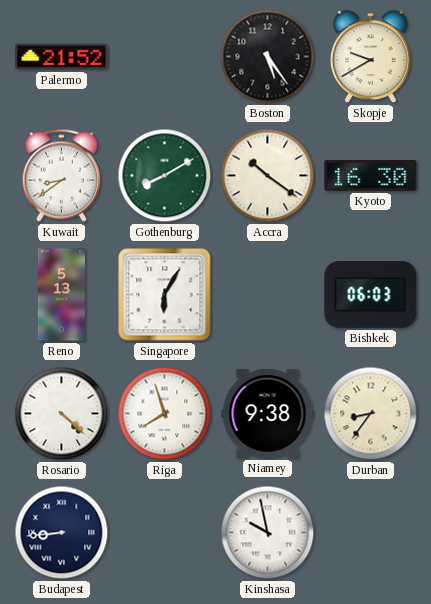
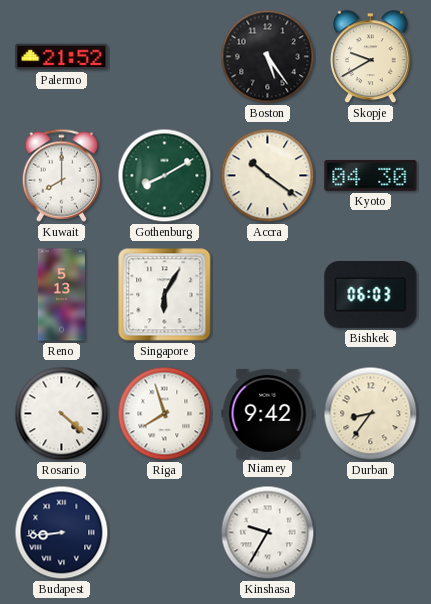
Kuwait: 8:39 -> 8:00 (61, 175)
Kyoto: 16:30 -> 04:30 (371, 175)
Niamey: 9:38 -> 9:42 (268, 413)
Kinshasa: 9:58 -> 9:35 (268, 533)
